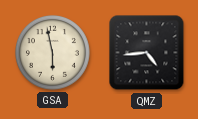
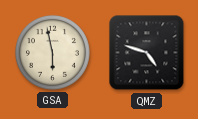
QMZ: 4:44 -> 4:48 (147, 53)
